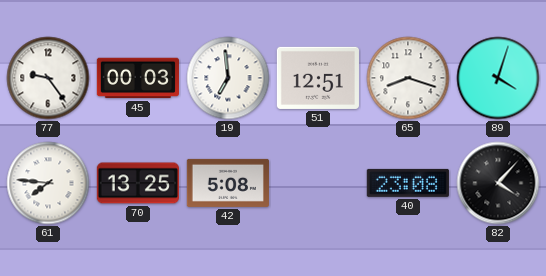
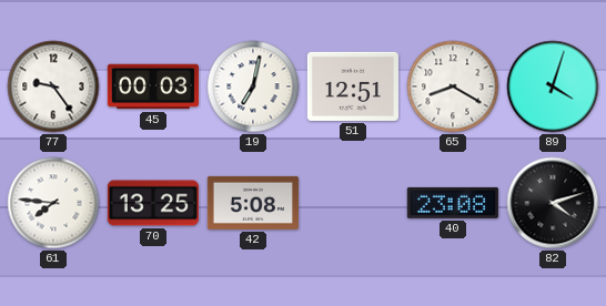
19: 6:59 -> 7:02 (253, 86)
65: 8:18 -> 8:20 (453, 86)
82: 4:07 -> 4:12 (553, 203)
